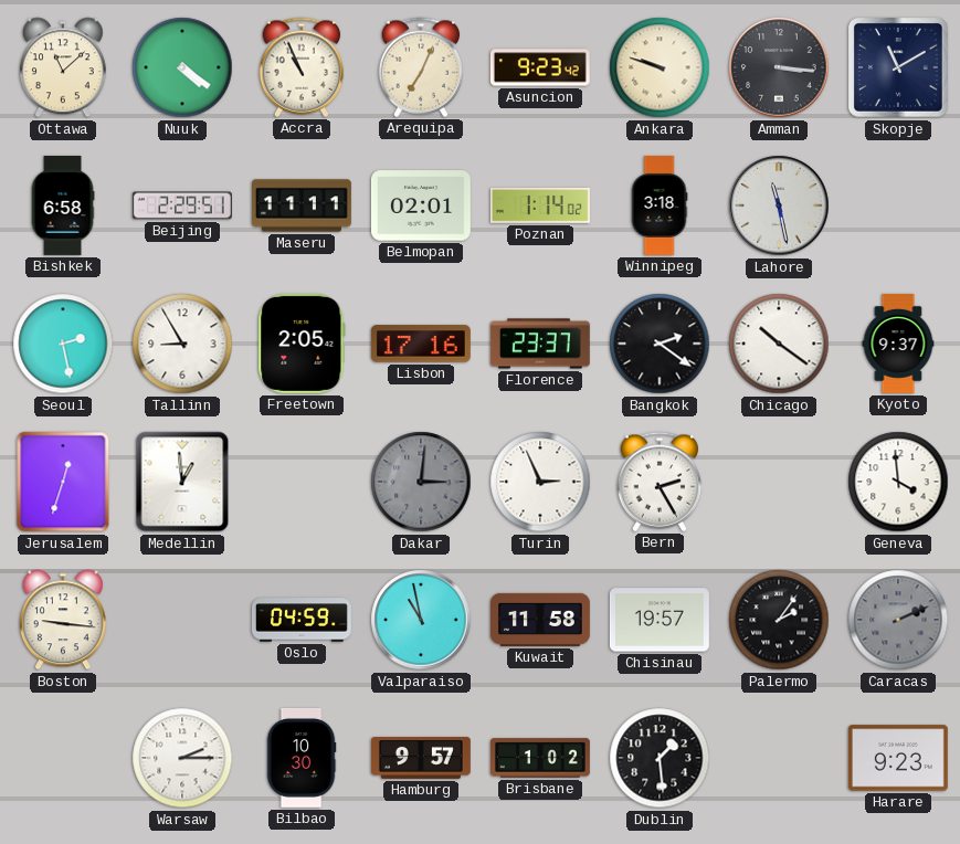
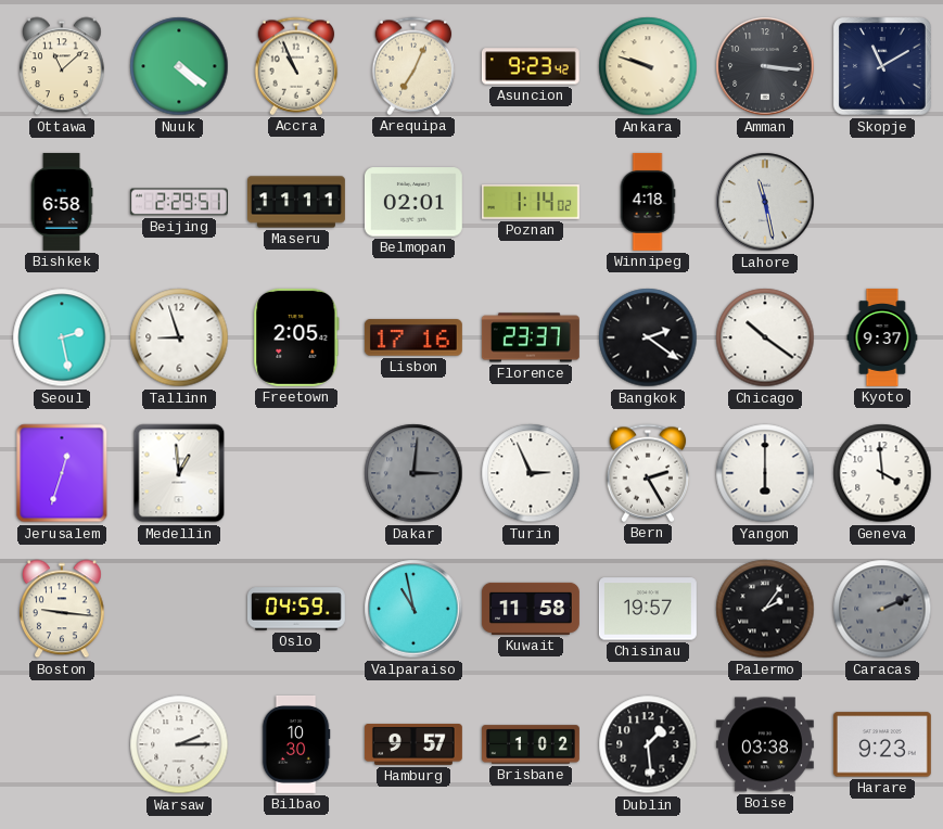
Winnipeg: 3:18 -> 4:18 (648, 202)
Tallinn: 8:55 -> 8:57 (179, 337)
Yangon: none -> 6:00 (765, 473)
Boise: none -> 03:38 (765, 744)
